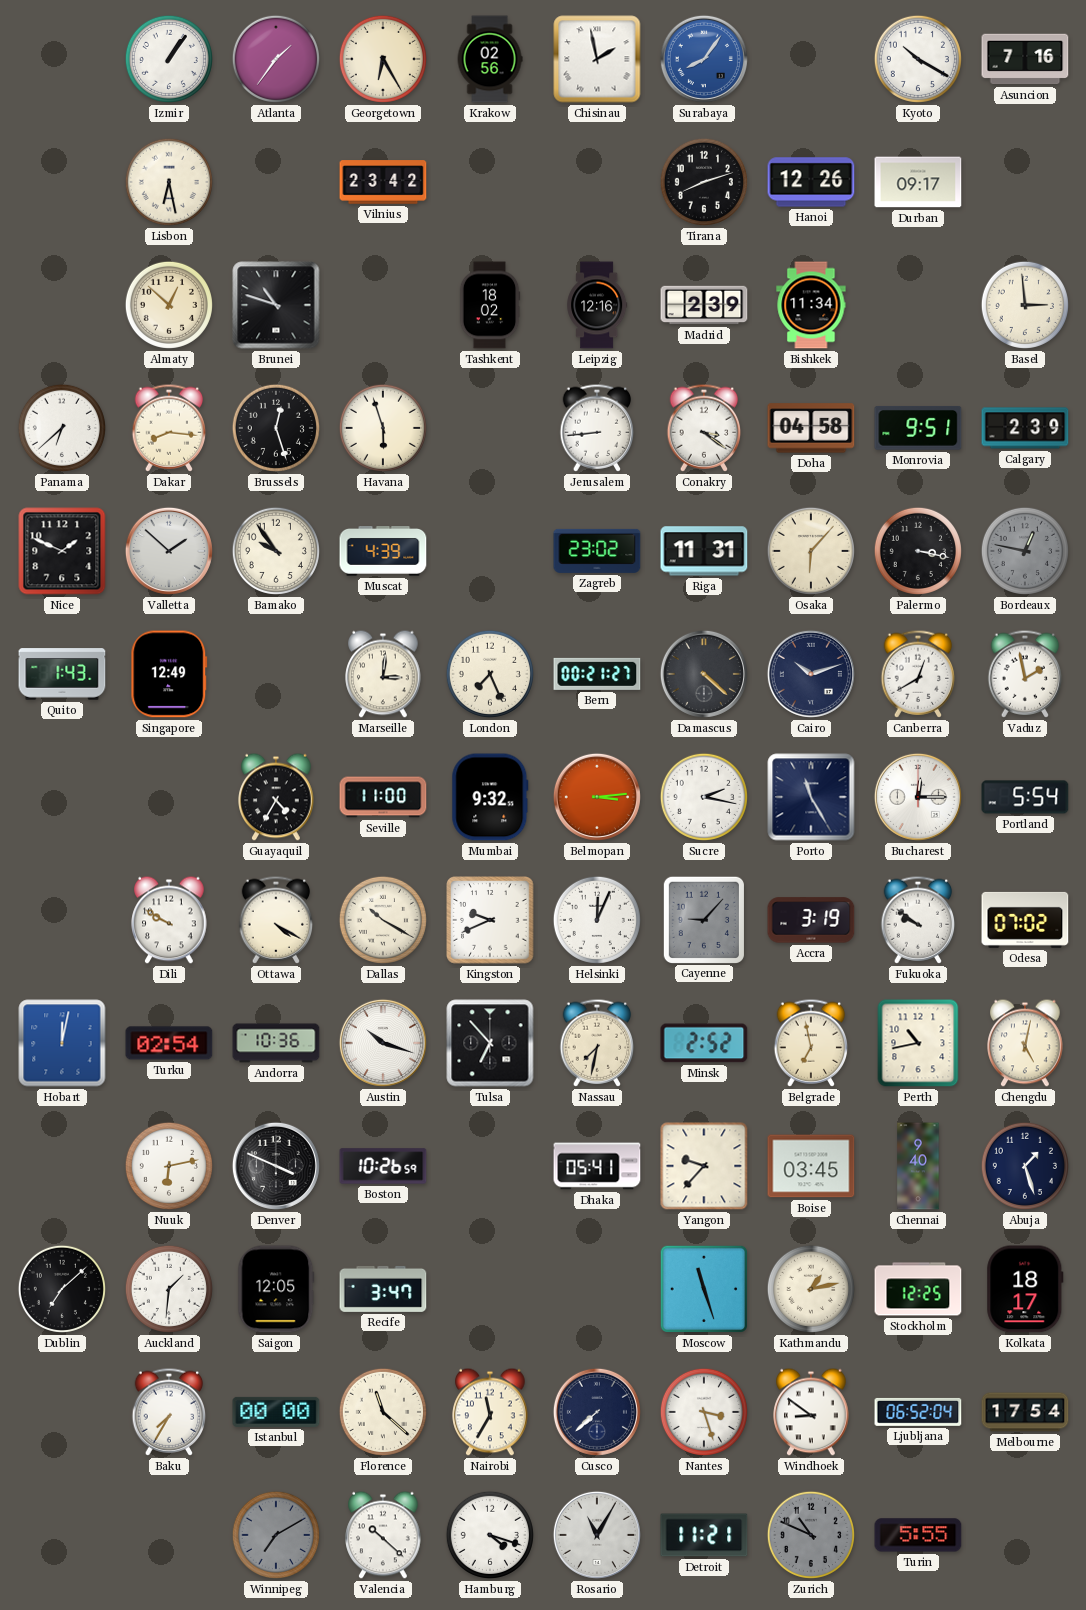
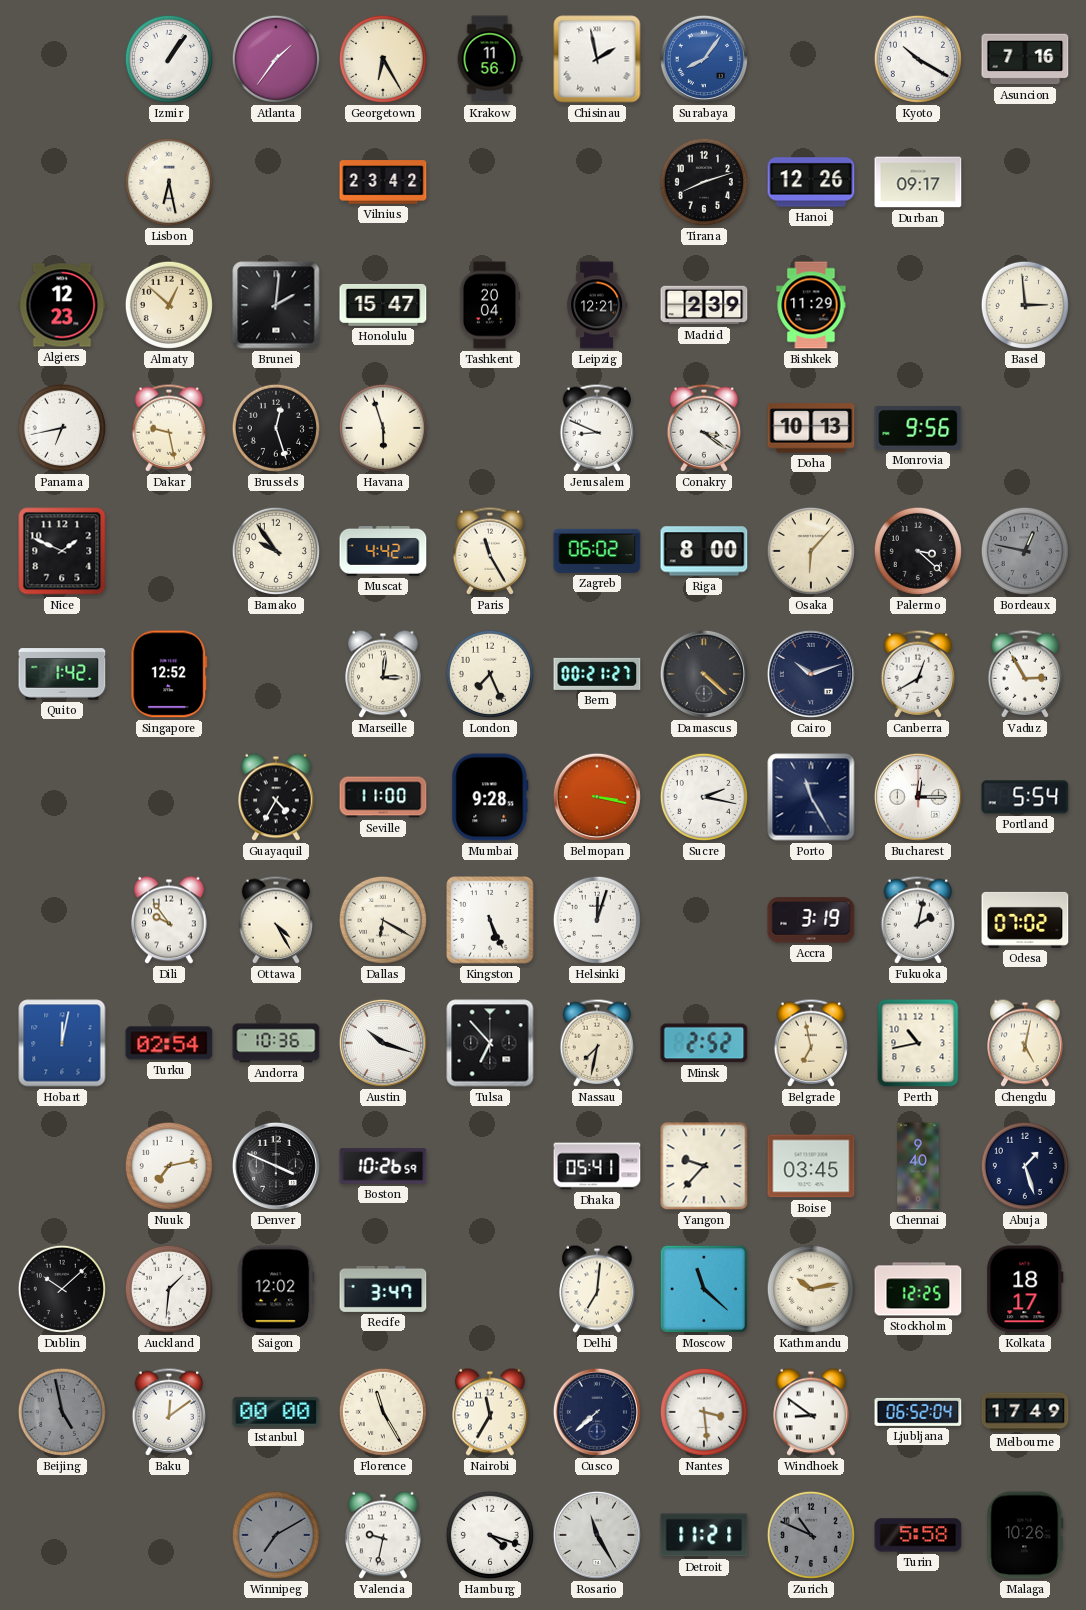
Krakow: 02:56 -> 11:56 (490, 59)
Algiers: none -> 12:23 (62, 305)
Brunei: 10:48 -> 2:01 (276, 305)
Honolulu: none -> 15:47 (383, 305)
Tashkent: 18:02 -> 20:04 (490, 305)
Leipzig: 12:16 -> 12:21 (597, 305)
Bishkek: 11:34 -> 11:29 (811, 305)
Panama: 6:38 -> 6:43 (62, 428)
Dakar: 8:16 -> 9:28 (169, 428)
Jerusalem: 8:44 -> 8:49 (597, 428)
Doha: 04:58 -> 10:13 (811, 428)
Monrovia: 9:51 -> 9:56 (918, 428)
Calgary: 2:39 -> none (1025, 428)
Valletta: 1:52 -> none (169, 551)
Muscat: 4:39 -> 4:42 (383, 552)
Paris: none -> 11:25 (490, 551)
Zagreb: 23:02 -> 06:02 (597, 551)
Riga: 11:31 -> 8:00 (704, 551)
Palermo: 3:17 -> 3:22 (918, 551)
Quito: 1:43 -> 1:42 (62, 674)
Singapore: 12:49 -> 12:52 (169, 674)
Vaduz: 1:58 -> 2:55 (1025, 674)
Mumbai: 9:32 -> 9:28 (490, 797)
Belmopan: 3:14 -> 3:17 (597, 797)
Dili: 9:50 -> 9:54 (169, 920)
Ottawa: 4:20 -> 4:25 (276, 920)
Dallas: 10:20 -> 6:20 (383, 920)
Kingston: 9:41 -> 5:26 (490, 920)
Helsinki: 12:04 -> 12:03 (597, 920)
Cayenne: 9:07 -> none (704, 919)
Fukuoka: 9:51 -> 2:02 (918, 920)
Nuuk: 6:13 -> 7:13 (169, 1166)
Dublin: 7:08 -> 10:08 (62, 1289)
Saigon: 12:05 -> 12:02 (276, 1289)
Delhi: none -> 7:01 (597, 1289)
Moscow: 11:27 -> 11:22 (704, 1289)
Kathmandu: 1:13 -> 10:13 (811, 1289)
Beijing: none -> 4:58 (62, 1412)
Baku: 7:35 -> 12:09 (169, 1412)
Florence: 11:22 -> 11:25 (383, 1412)
Nantes: 3:27 -> 3:29 (704, 1412)
Melbourne: 17:54 -> 17:49 (1025, 1412)
Valencia: 10:22 -> 9:32 (383, 1535)
Rosario: 11:05 -> 11:25 (597, 1535)
Turin: 5:55 -> 5:58 (918, 1535)
Malaga: none -> 10:26 (1025, 1535)
